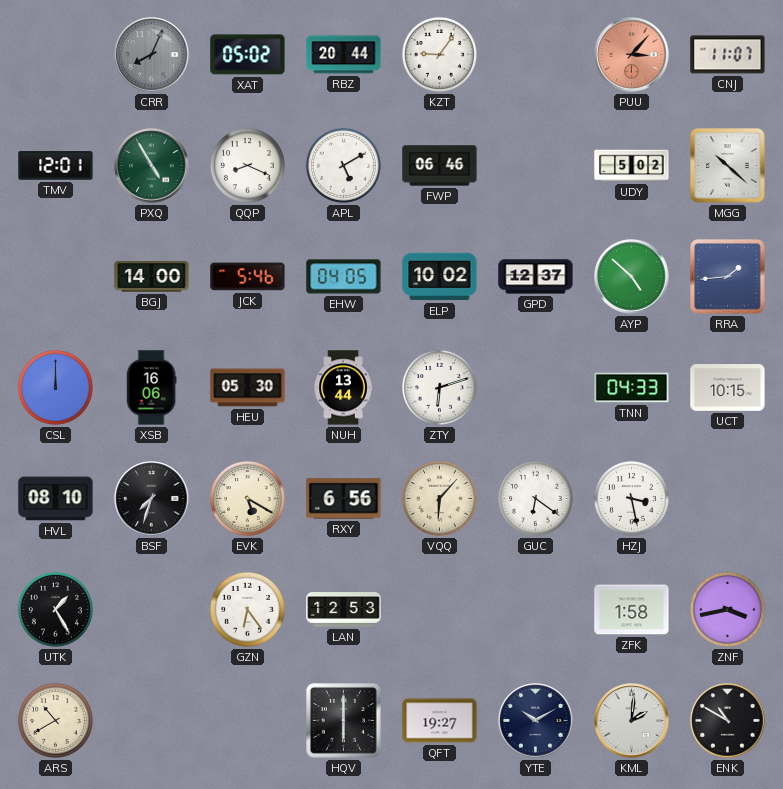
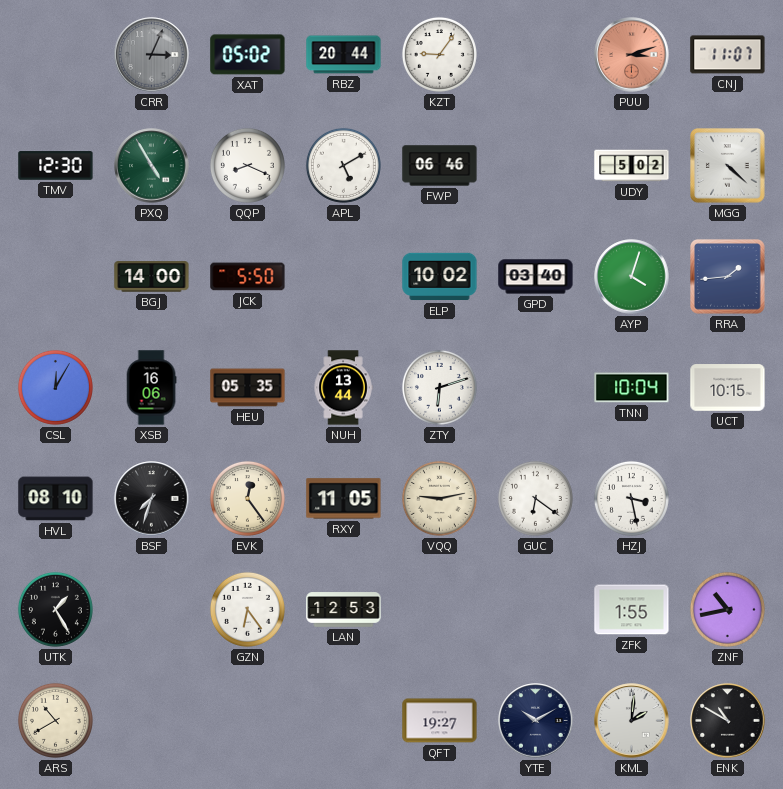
CRR: 8:04 -> 3:04 (152, 55)
PUU: 3:07 -> 3:12 (632, 55)
TMV: 12:01 -> 12:30 (56, 166)
MGG: 10:22 -> 4:22 (728, 166)
JCK: 5:46 -> 5:50 (248, 277)
EHW: 04:05 -> none (344, 277)
GPD: 12:37 -> 03:40 (536, 277)
AYP: 4:52 -> 4:03 (632, 277)
CSL: 12:00 -> 12:05 (55, 387)
HEU: 05:30 -> 05:35 (248, 388)
TNN: 04:33 -> 10:04 (632, 388)
EVK: 5:20 -> 12:24 (247, 498)
RXY: 6:56 -> 11:05 (344, 499)
VQQ: 6:07 -> 9:13 (439, 498)
ZFK: 1:58 -> 1:55 (632, 610)
ZNF: 3:43 -> 10:43 (727, 609)
HQV: 6:00 -> none (344, 721)
